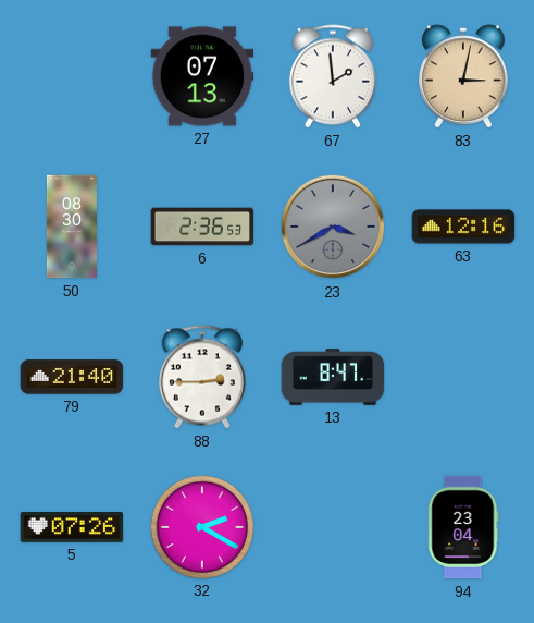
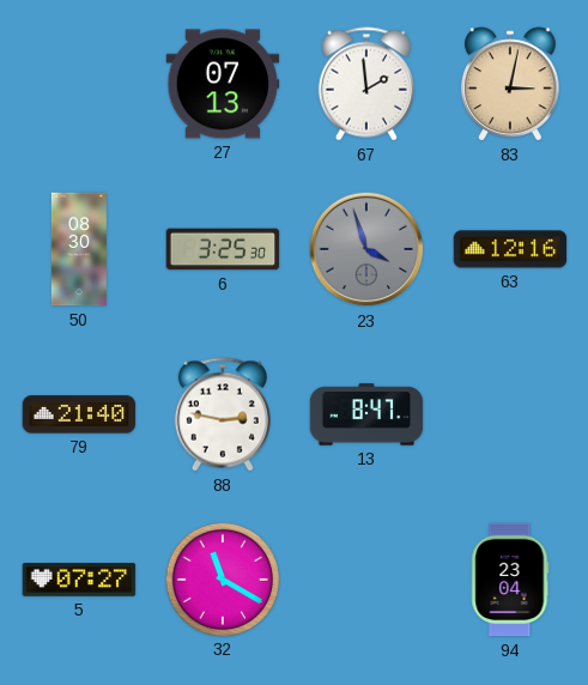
6: 2:36 -> 3:25 (223, 249)
23: 3:40 -> 3:57 (366, 249)
88: 2:45 -> 2:47 (223, 414)
5: 07:26 -> 07:27 (79, 581)
32: 2:20 -> 11:20 (222, 578)
